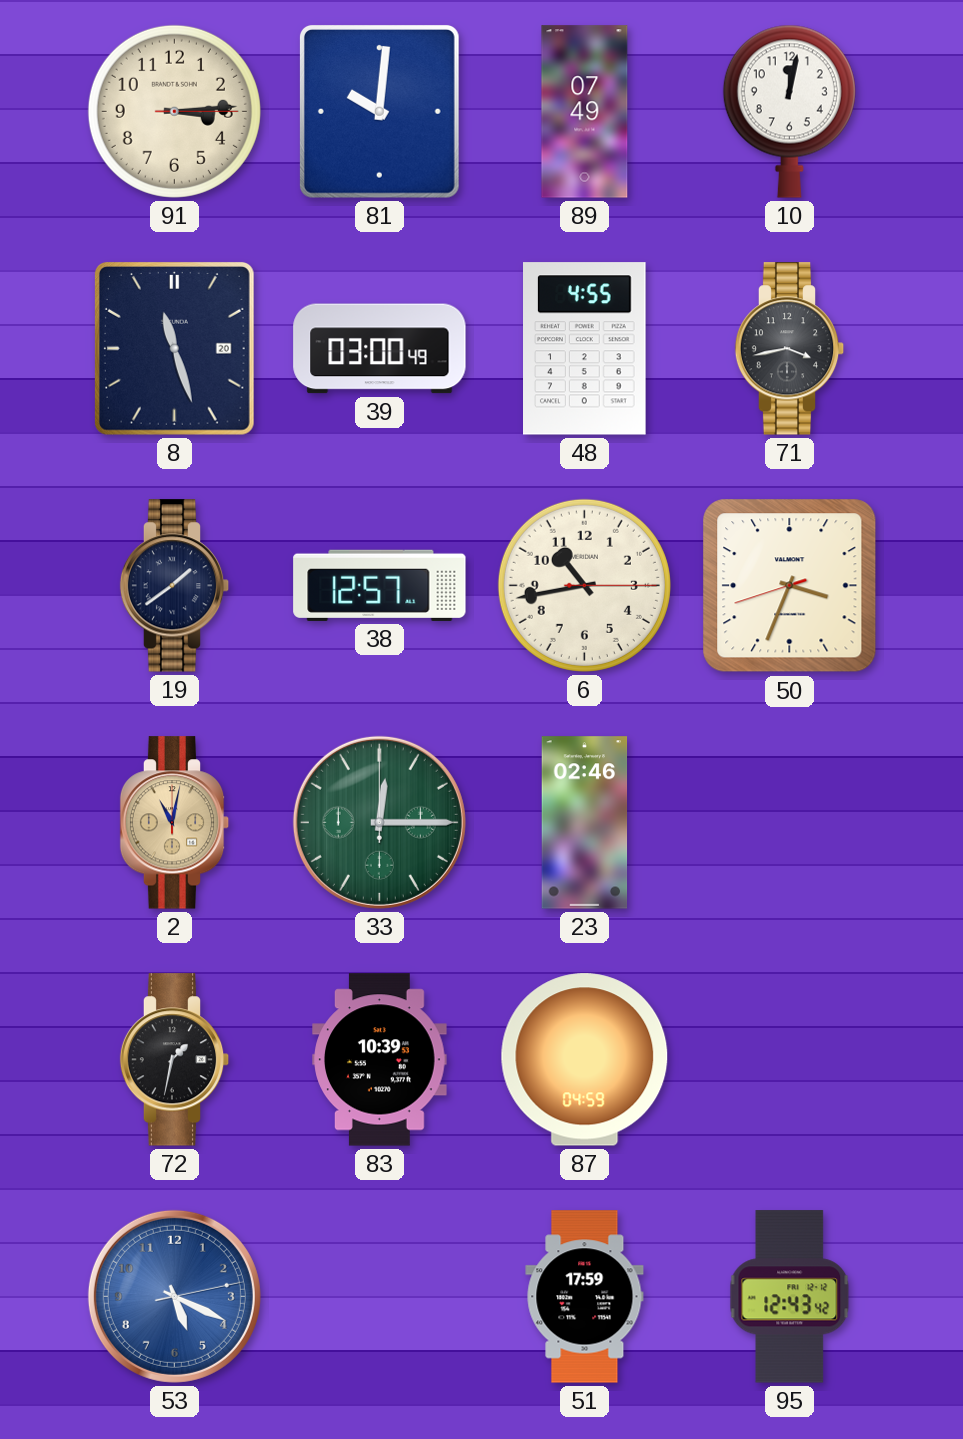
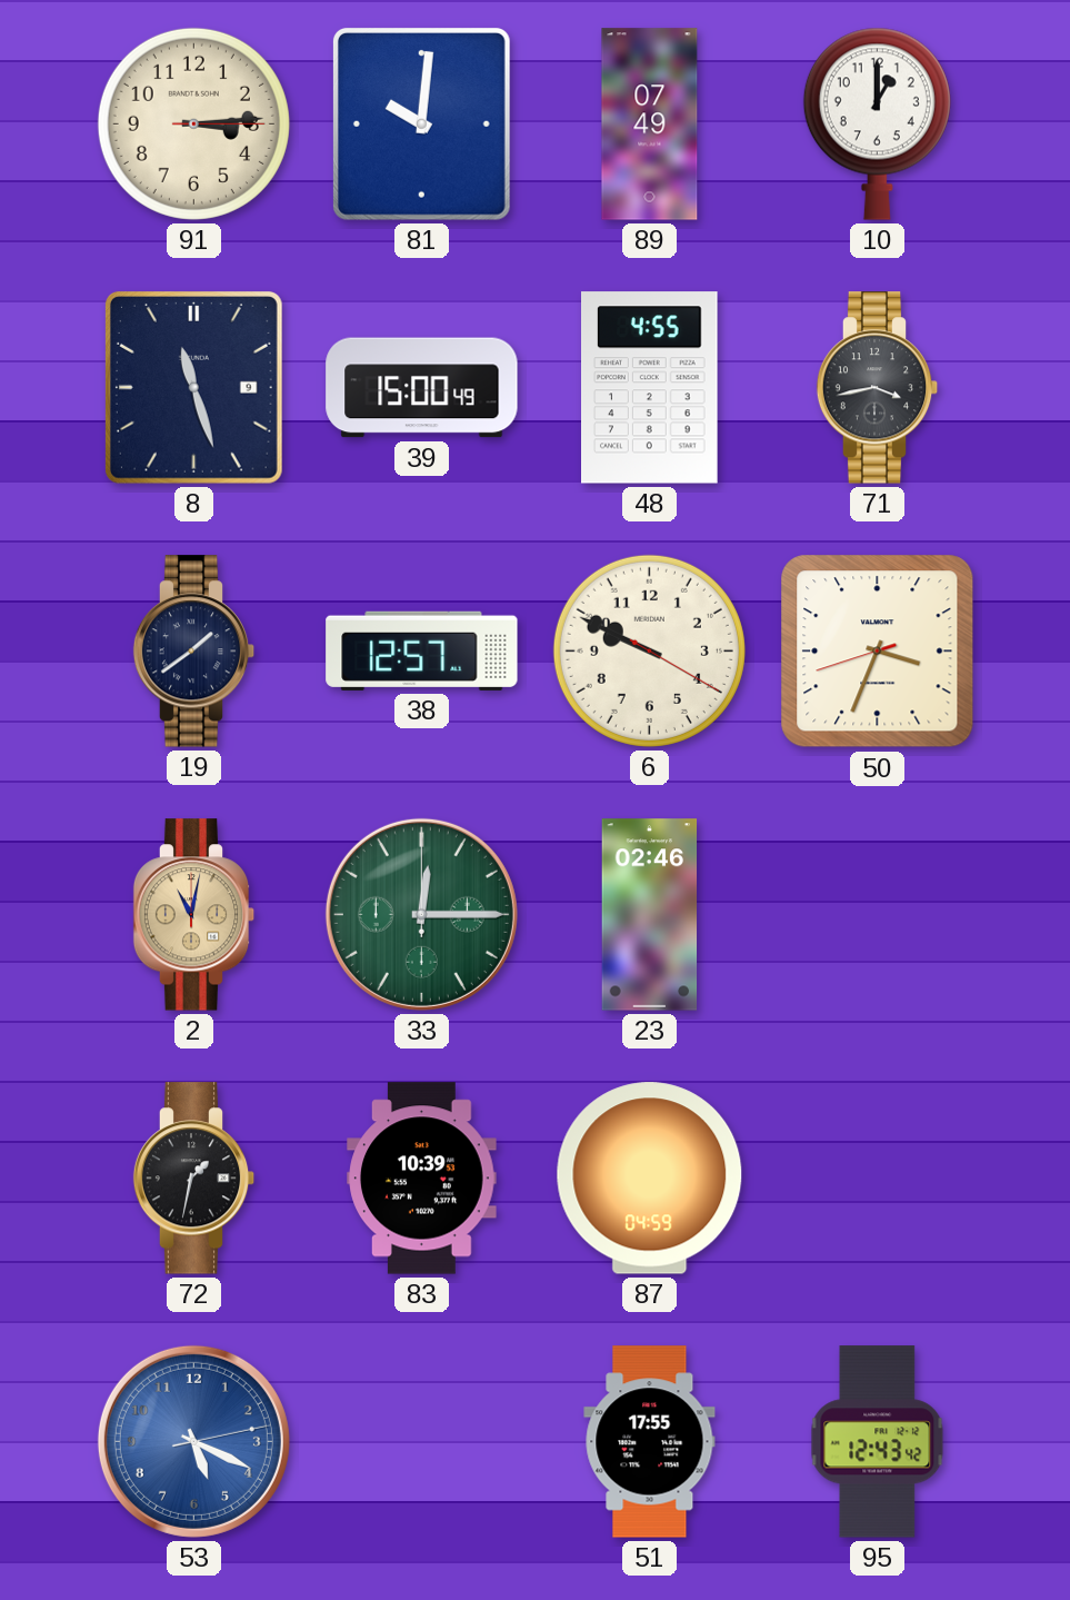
10: 12:02 -> 1:00 (877, 123)
8 date: 20 -> 9 (193, 387)
39: 03:00 -> 15:00 (422, 388)
6: 10:43 -> 9:49 (649, 650)
51: 17:59 -> 17:55 (650, 1442)
